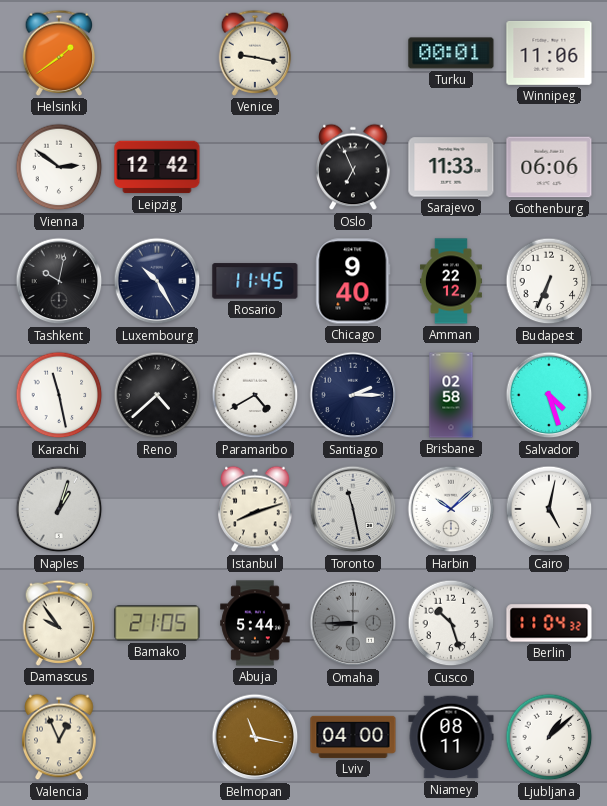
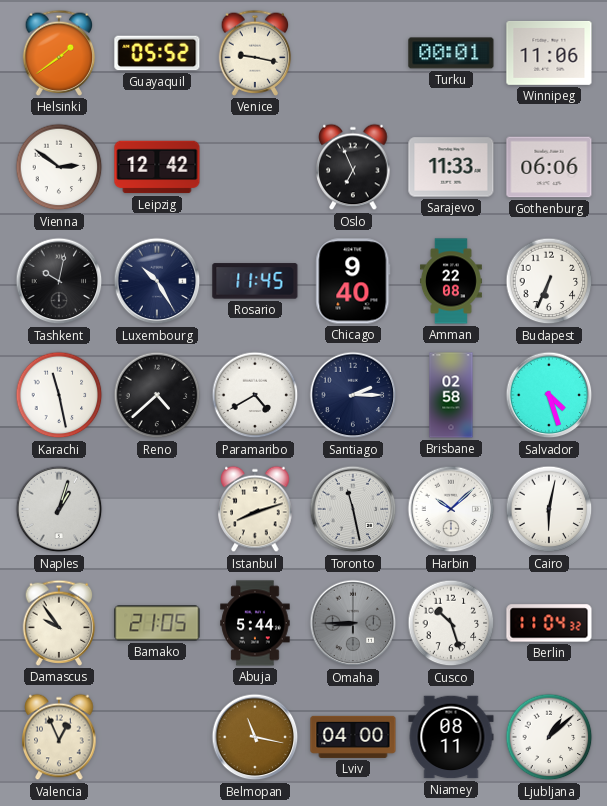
Guayaquil: none -> 05:52 (157, 53)
Amman: 22:12 -> 22:08 (451, 281)
Cairo: 5:02 -> 6:02 (549, 509)
